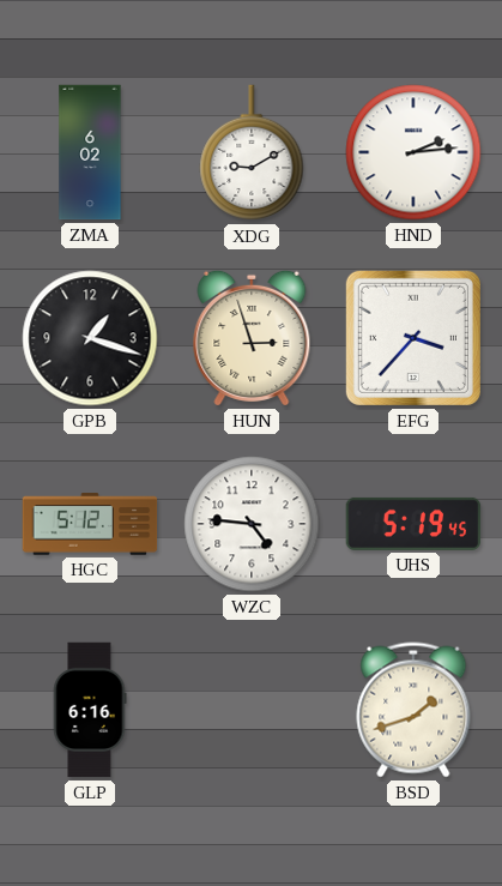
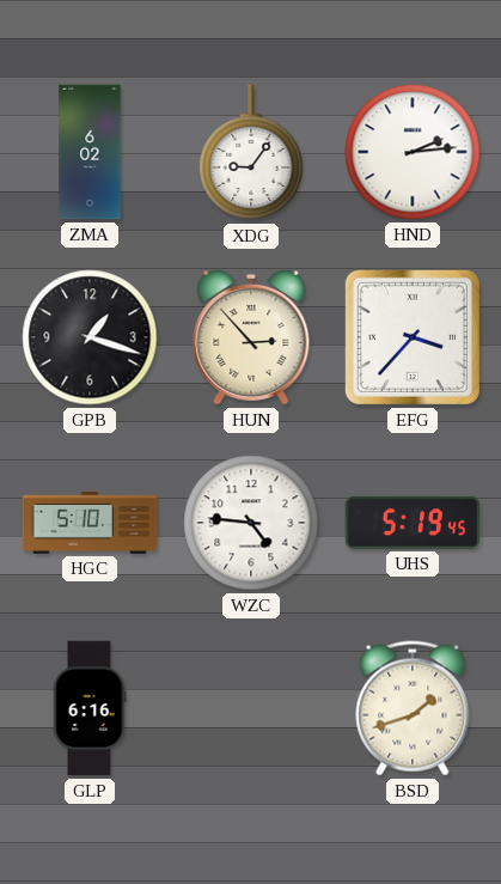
XDG: 9:10 -> 9:06 (251, 153)
HUN: 2:57 -> 2:53 (251, 337)
HGC: 5:12 -> 5:10 (90, 523)
